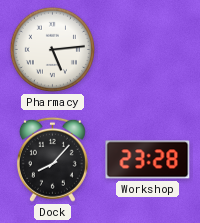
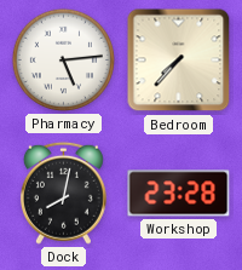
Bedroom: none -> 7:37 (179, 61)
Dock: 8:07 -> 8:02 (63, 193)
